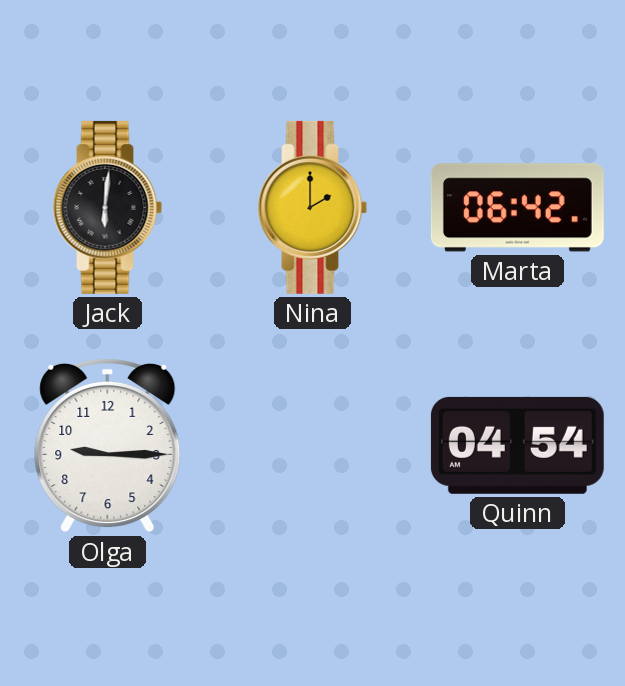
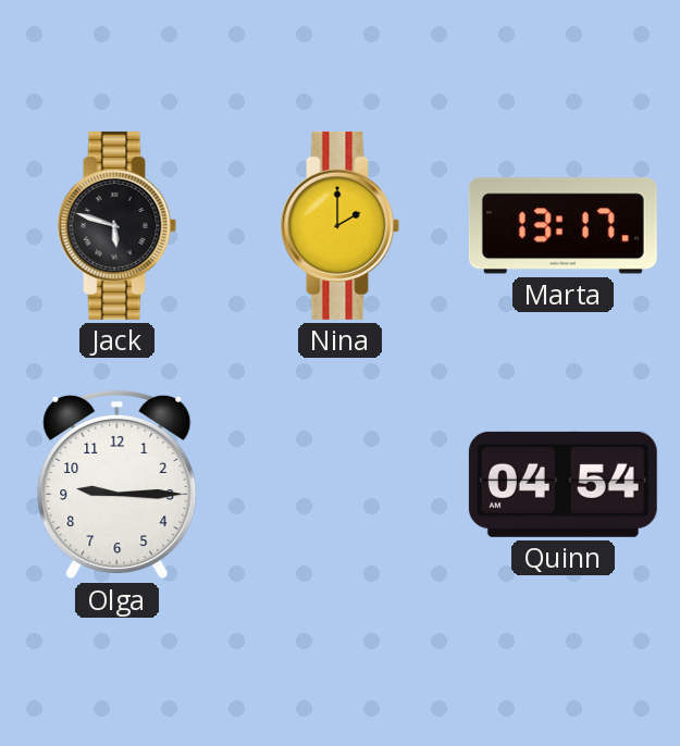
Jack: 6:01 -> 5:48 (118, 225)
Marta: 06:42 -> 13:17 (562, 226)
